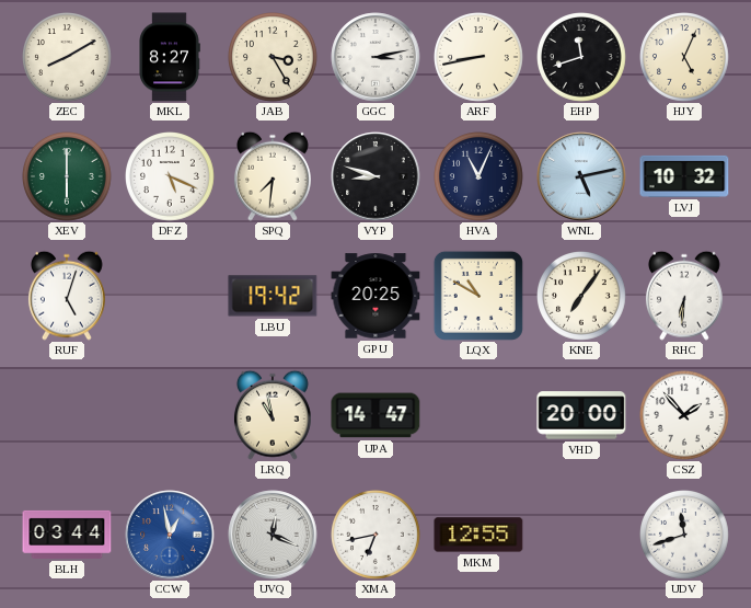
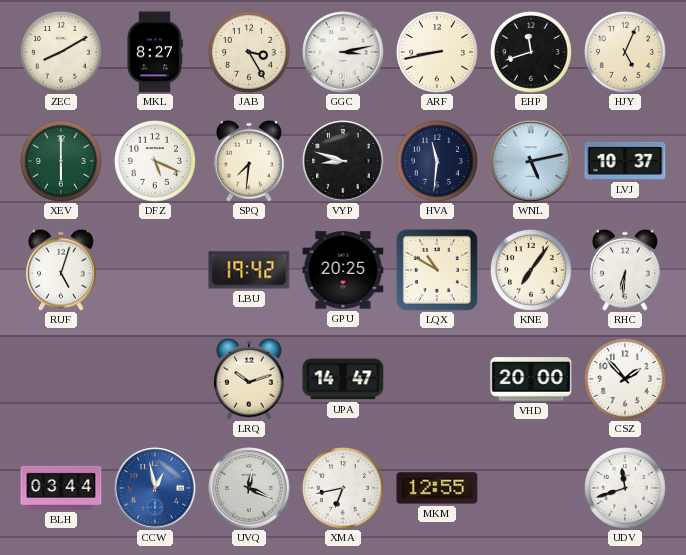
HVA: 11:04 -> 11:31 (438, 162)
LVJ: 10:32 -> 10:37 (625, 161)
LRQ: 10:58 -> 10:12 (249, 379)
